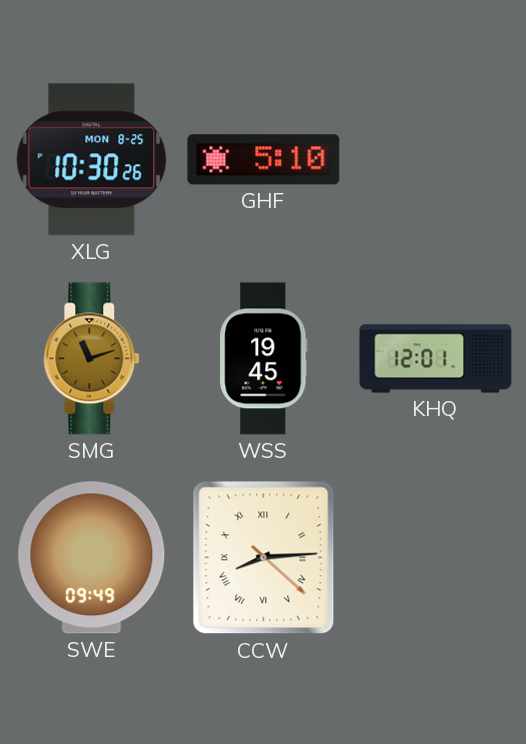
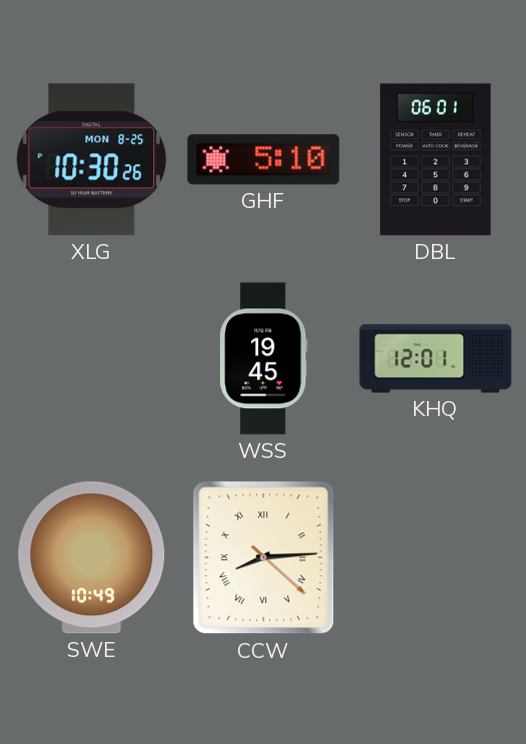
DBL: none -> 06:01 (436, 160)
SMG: 11:12 -> none (92, 359)
SWE: 09:49 -> 10:49 (92, 558)
